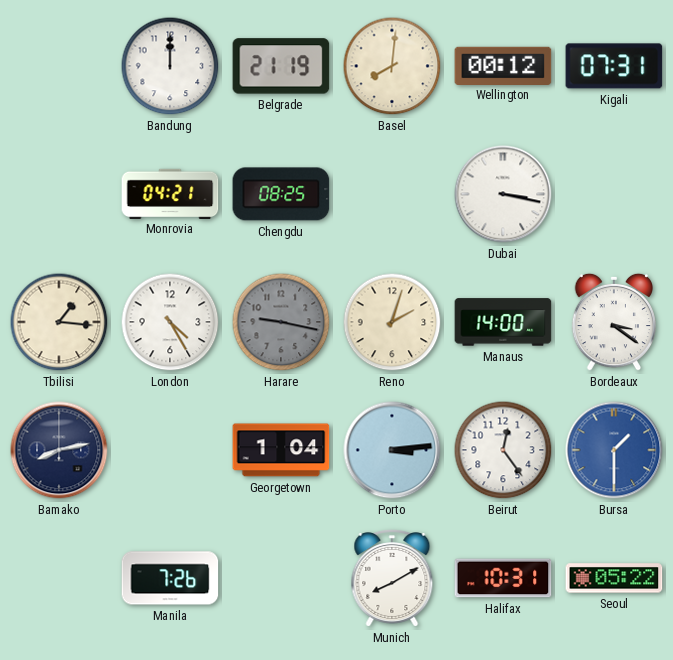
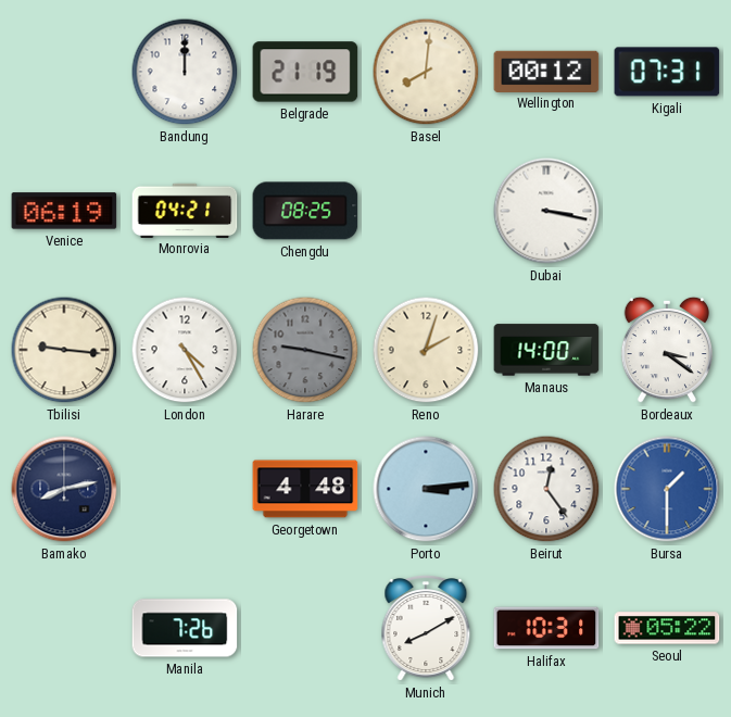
Venice: none -> 06:19 (64, 211)
Tbilisi: 1:16 -> 9:16 (64, 350)
Georgetown: 1:04 -> 4:48 (305, 489)
